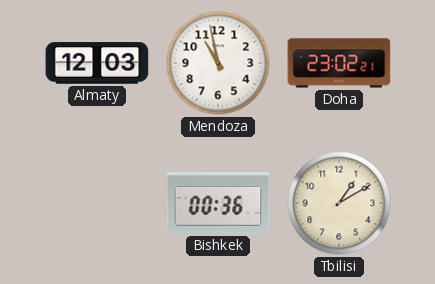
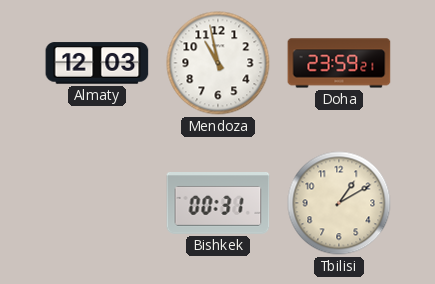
Doha: 23:02 -> 23:59 (339, 63)
Bishkek: 00:36 -> 00:31 (218, 204)
